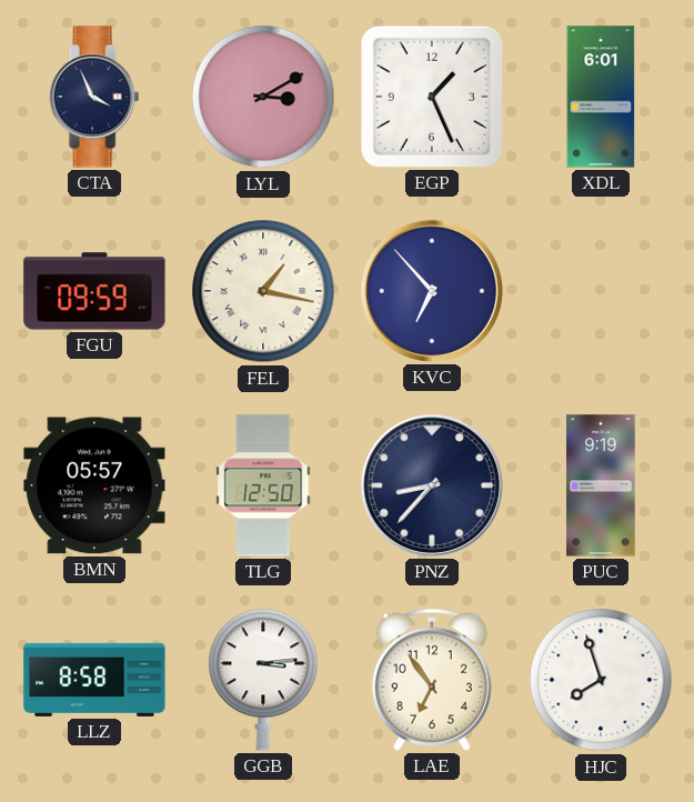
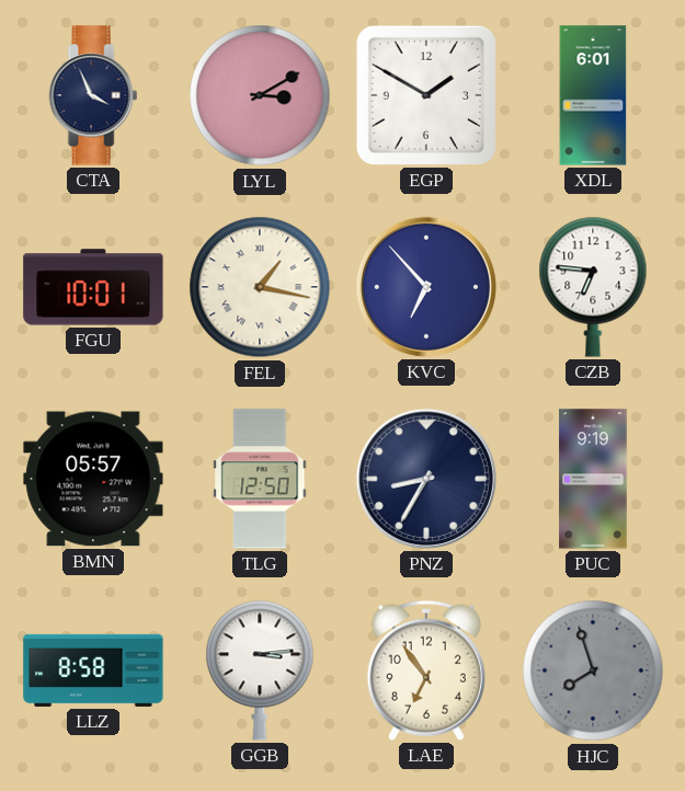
EGP: 1:26 -> 1:50 (426, 95)
FGU: 09:59 -> 10:01 (93, 287)
CZB: none -> 6:46 (593, 287)
PNZ: 8:37 -> 8:35 (426, 479)
HJC dial: white -> grey (593, 670)
